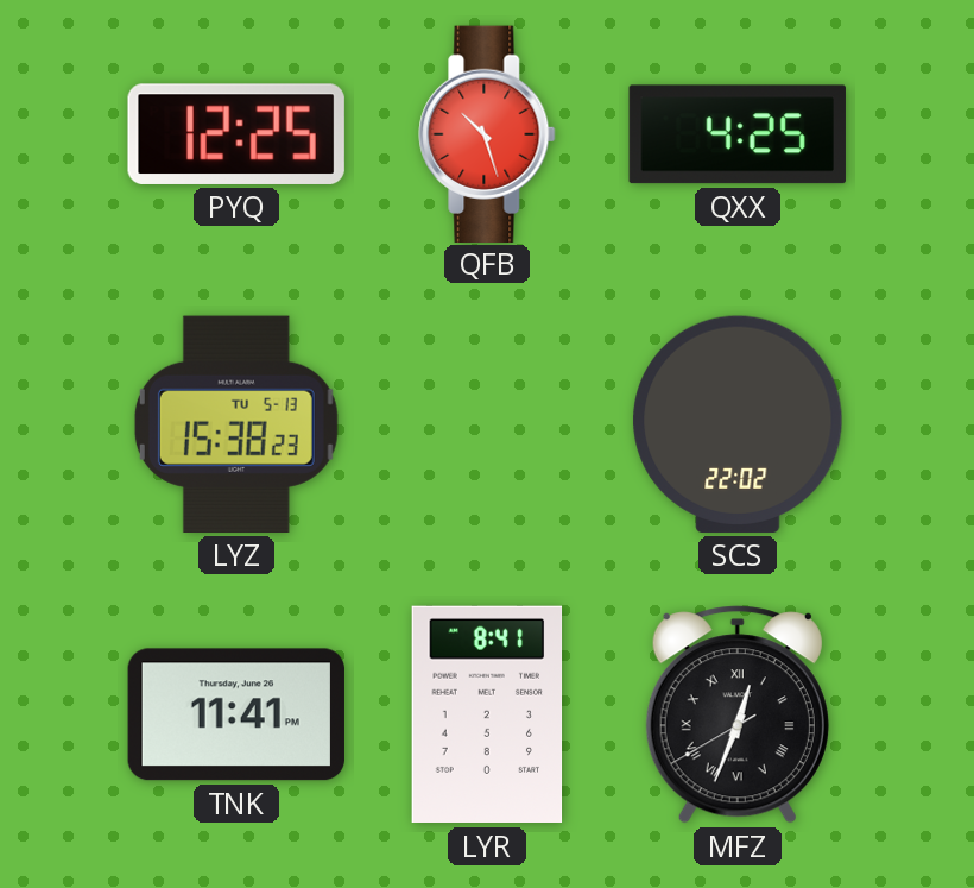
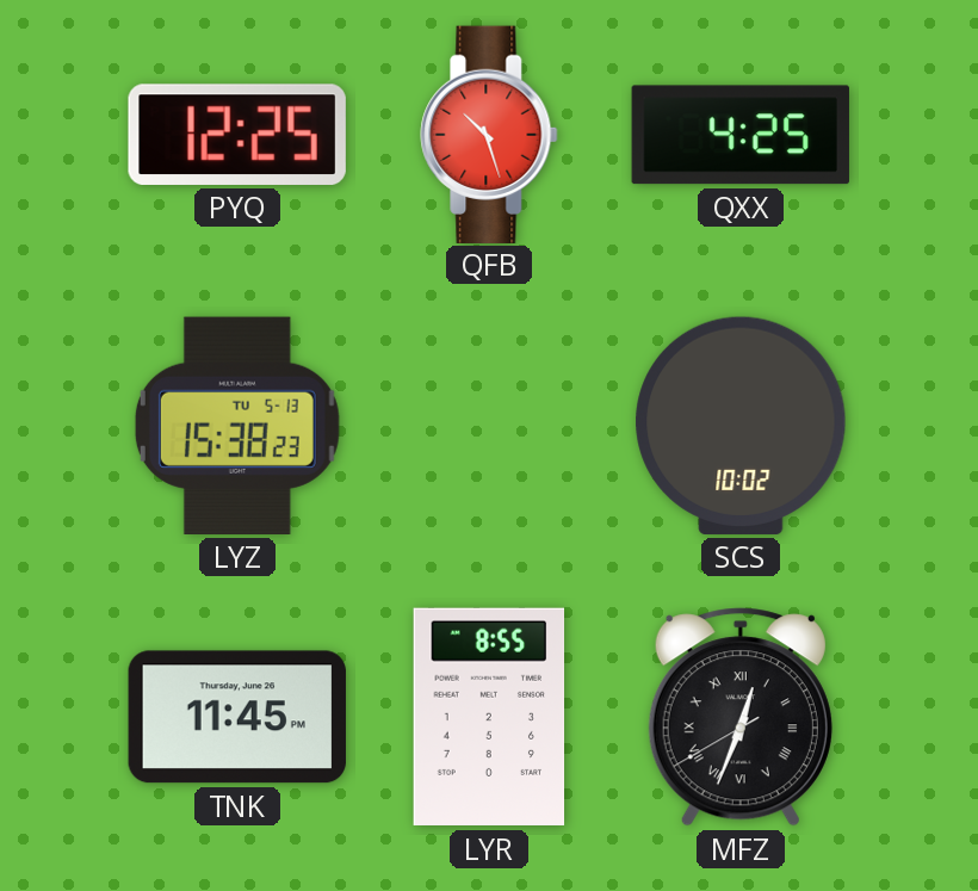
SCS: 22:02 -> 10:02 (741, 426)
TNK: 11:41 -> 11:45 (237, 717)
LYR: 8:41 -> 8:55 (489, 717)
